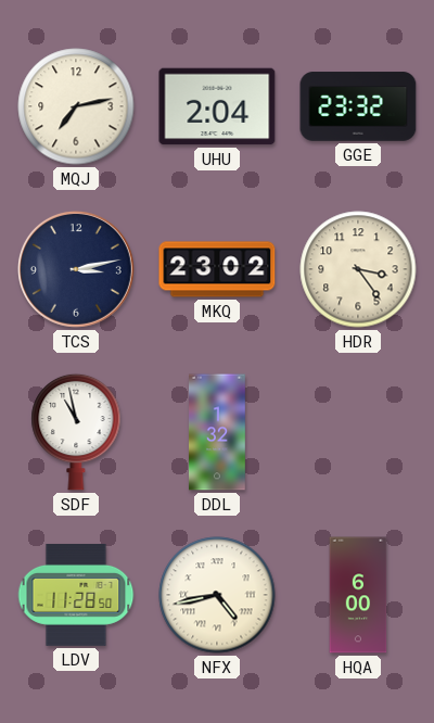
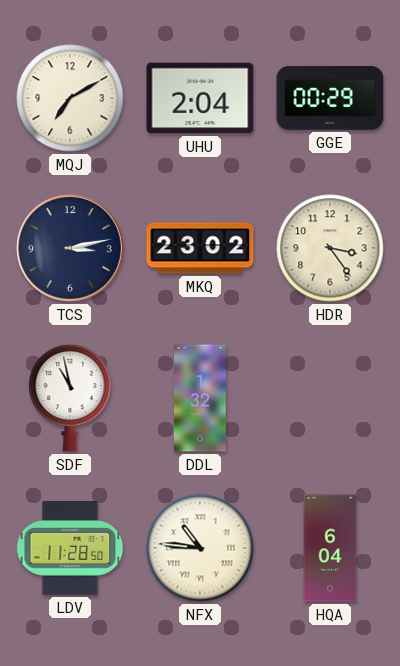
MQJ: 7:13 -> 7:10 (70, 98)
GGE: 23:32 -> 00:29 (330, 98)
NFX: 4:43 -> 10:46 (200, 548)
HQA: 6:00 -> 6:04 (330, 548)
